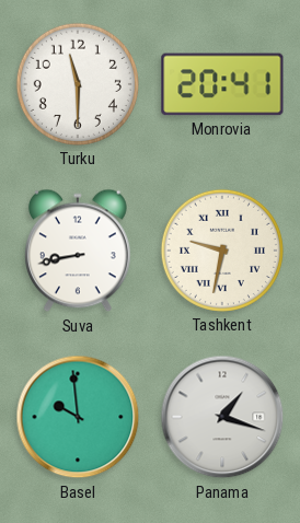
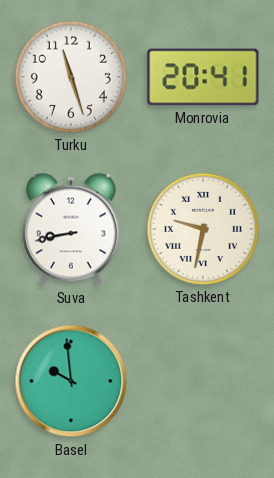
Turku: 11:30 -> 11:27 (71, 77)
Panama: 1:18 -> none (222, 417)
